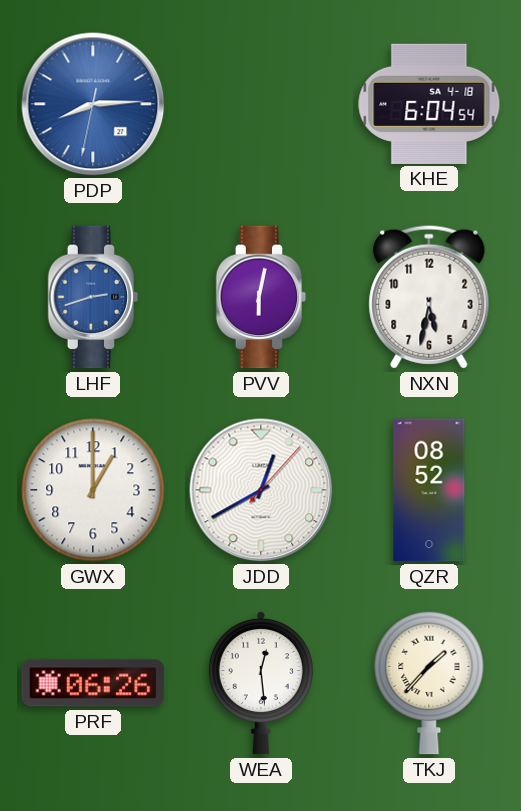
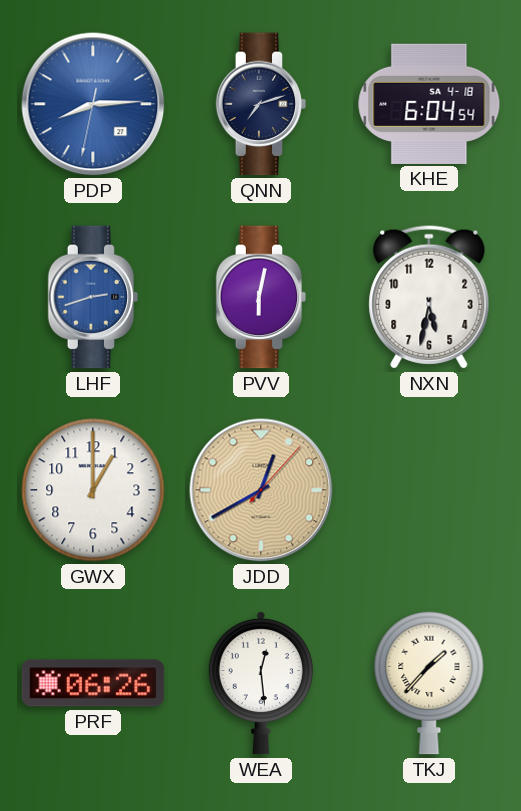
QNN: none -> 7:12 (261, 104)
JDD dial: white -> champagne (261, 490)
QZR: 08:52 -> none (429, 490)
